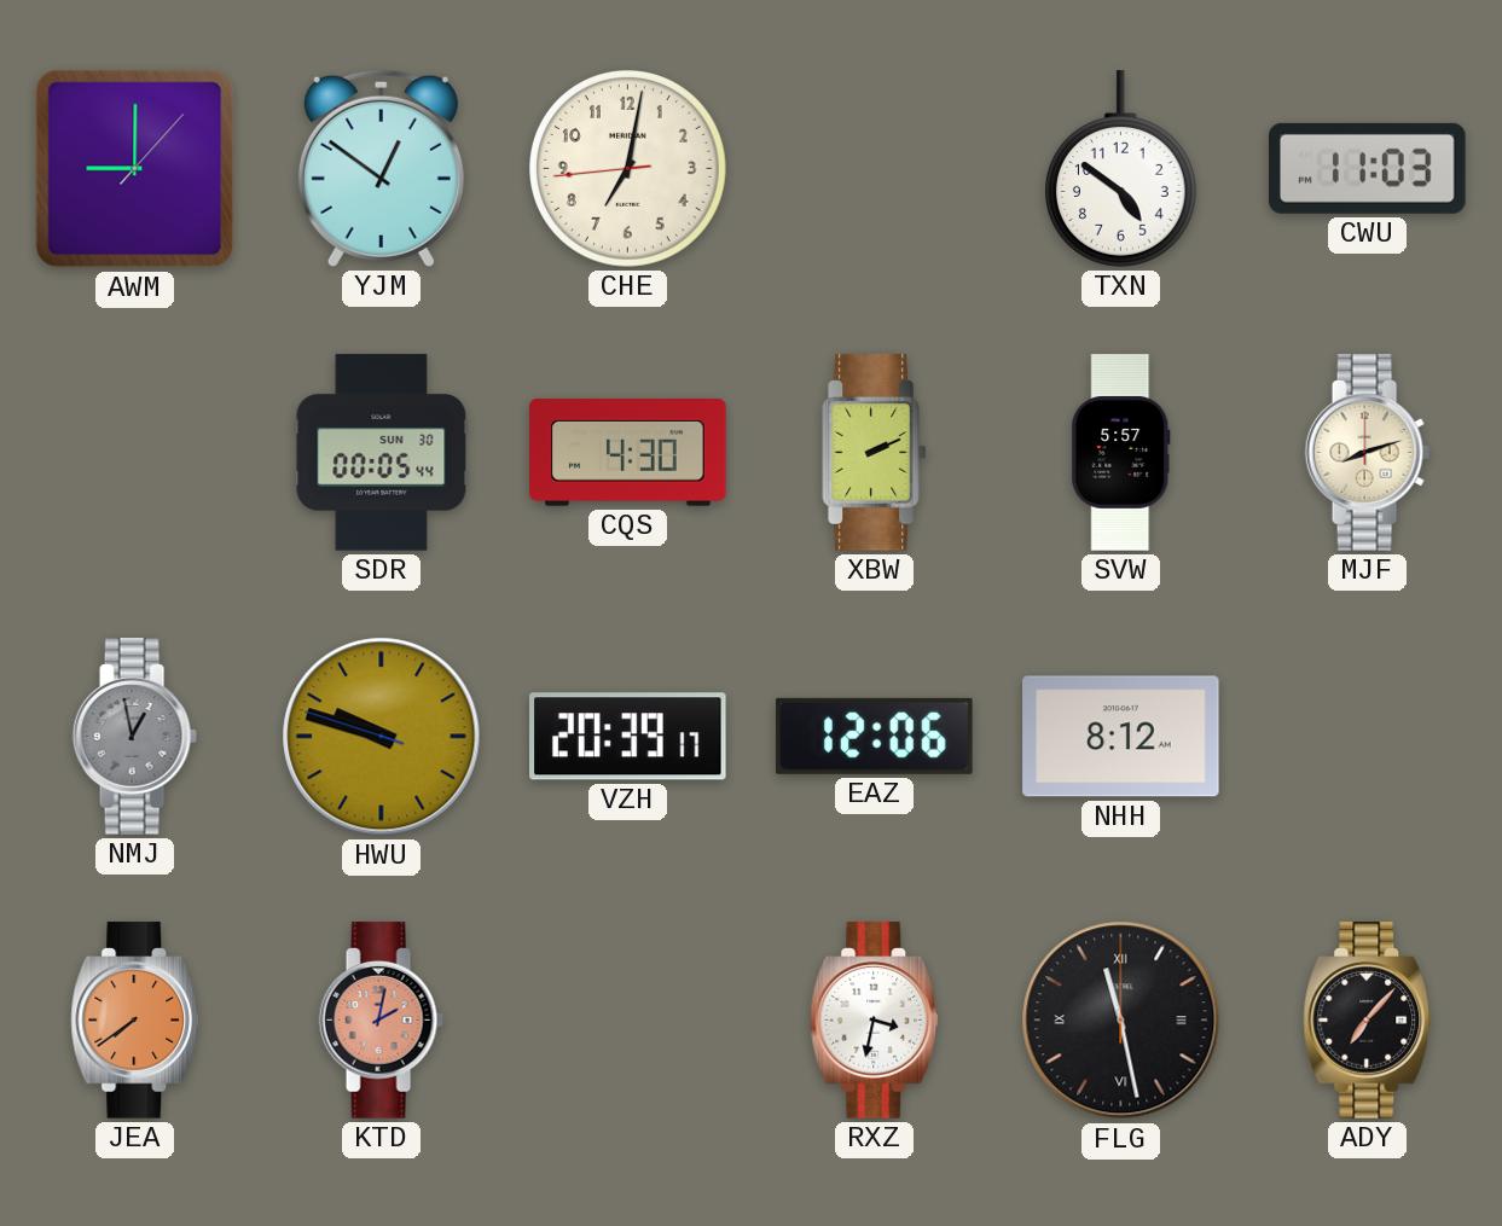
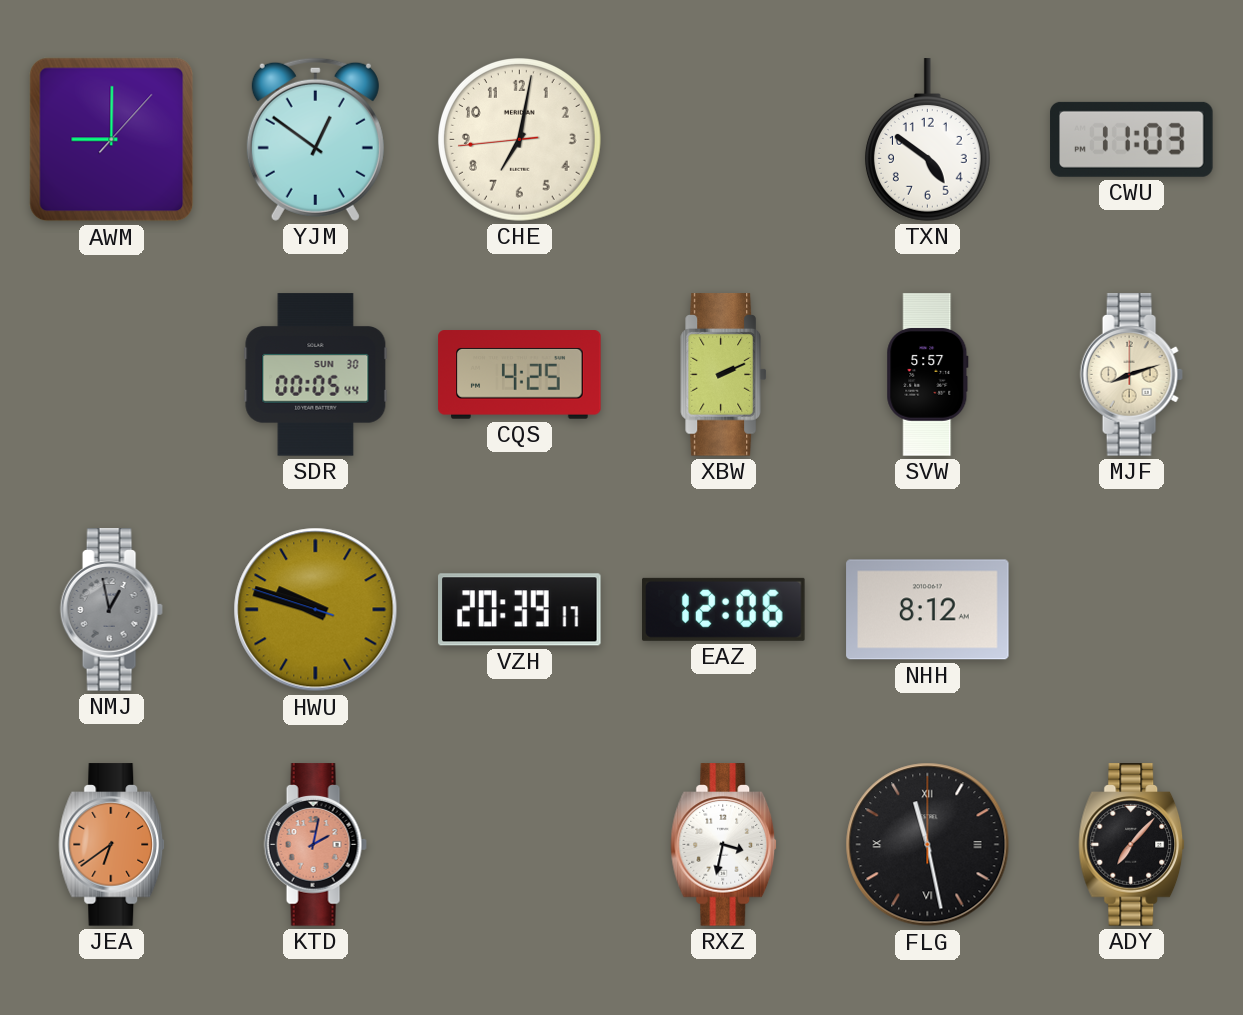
CQS: 4:30 -> 4:25 (520, 375)
JEA: 7:39 -> 6:39 (112, 845)
